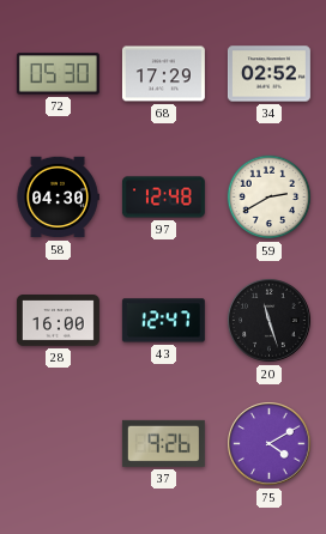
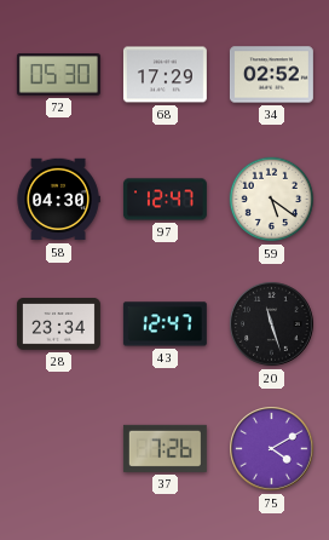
97: 12:48 -> 12:47 (164, 200)
59: 2:40 -> 5:21 (272, 200)
28: 16:00 -> 23:34 (58, 324)
37: 9:26 -> 7:26 (164, 448)
